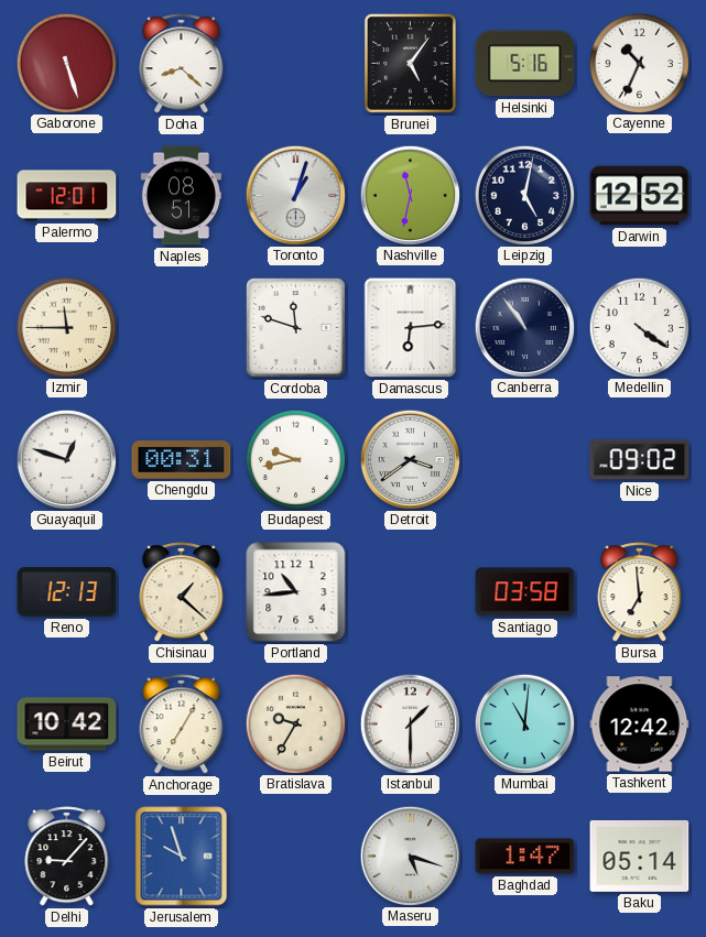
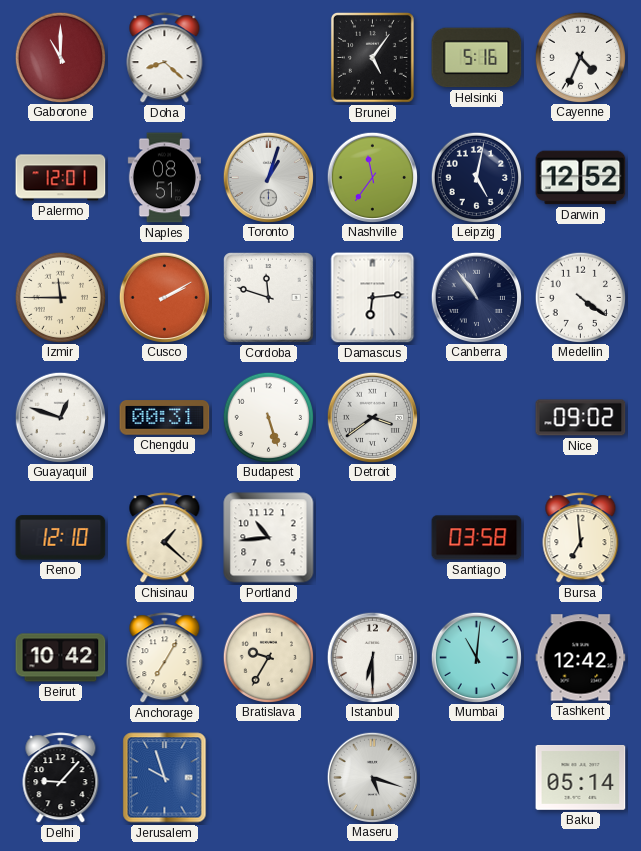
Gaborone: 5:27 -> 11:00 (60, 57)
Cayenne: 10:34 -> 4:34 (580, 57)
Nashville: 11:32 -> 11:36 (372, 177)
Cusco: none -> 2:10 (164, 297)
Budapest: 9:43 -> 5:27 (268, 417)
Reno: 12:13 -> 12:10 (61, 538)
Istanbul: 1:30 -> 6:30 (372, 657)
Baghdad: 1:47 -> none (525, 857)
